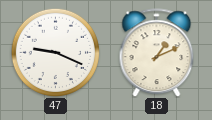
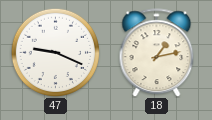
18: 1:11 -> 1:13 (157, 53)
